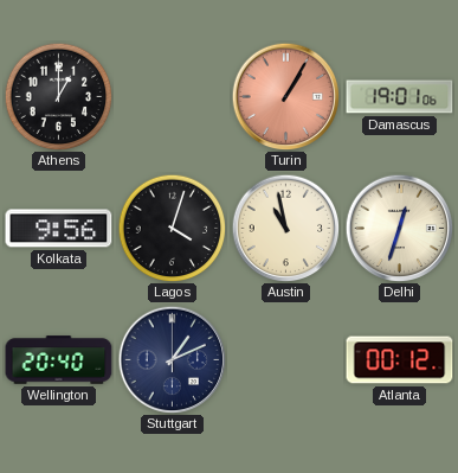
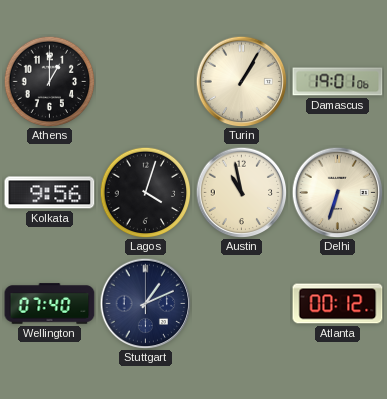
Turin dial: salmon -> cream (241, 81)
Delhi: 12:33 -> 6:33 (337, 192)
Wellington: 20:40 -> 07:40 (50, 304)
